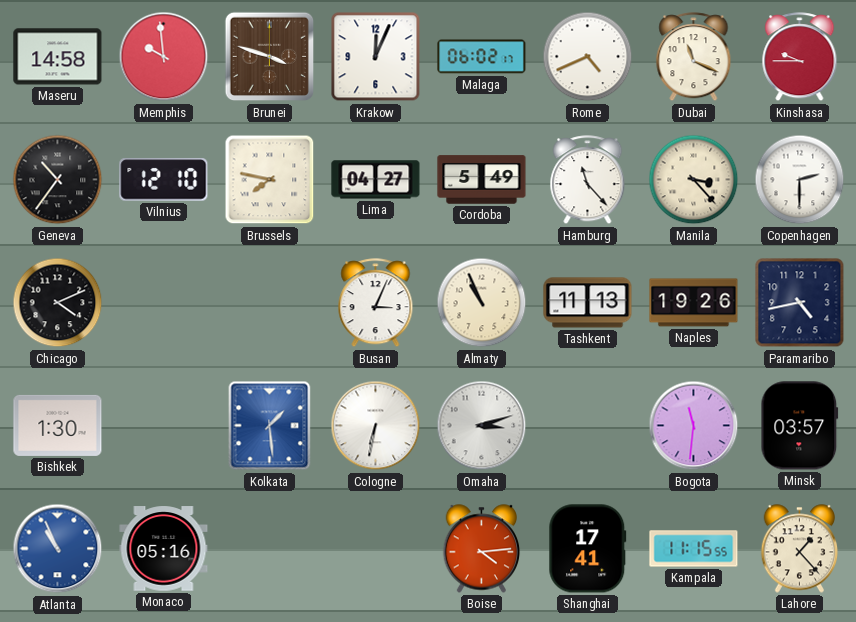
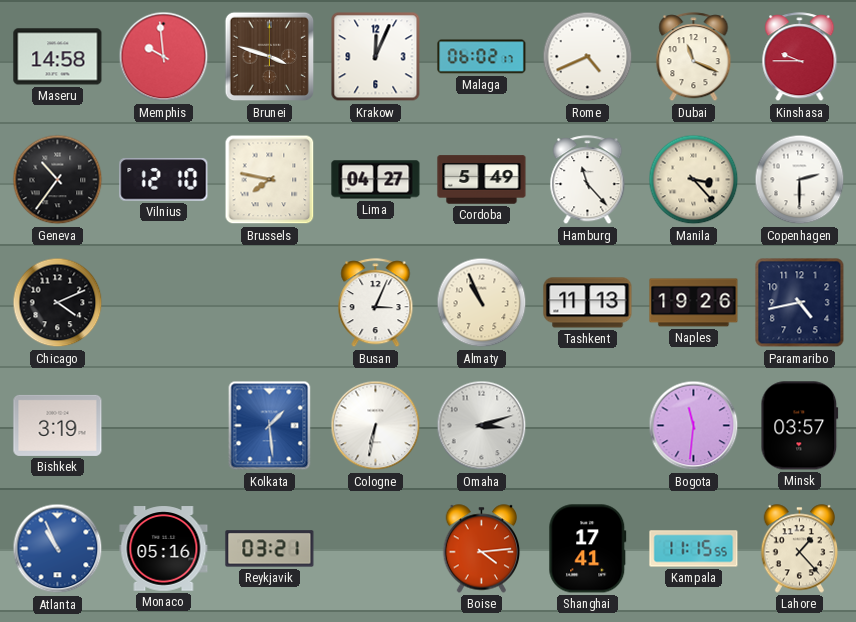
Bishkek: 1:30 -> 3:19 (58, 425)
Reykjavik: none -> 03:21 (270, 549)
